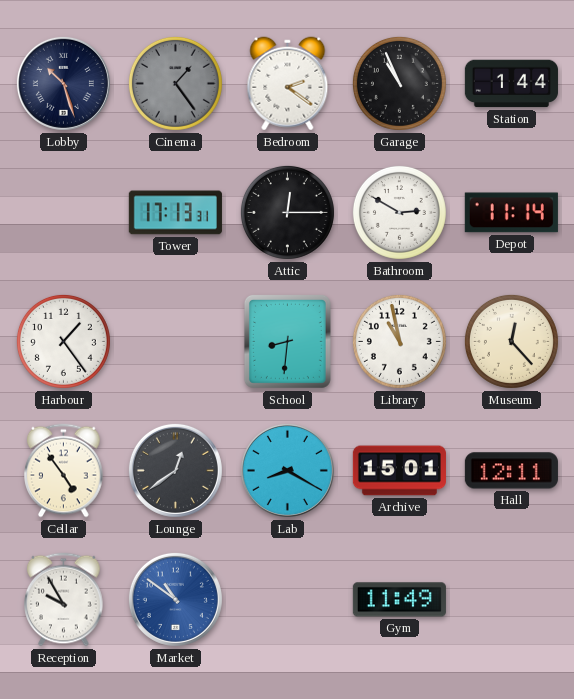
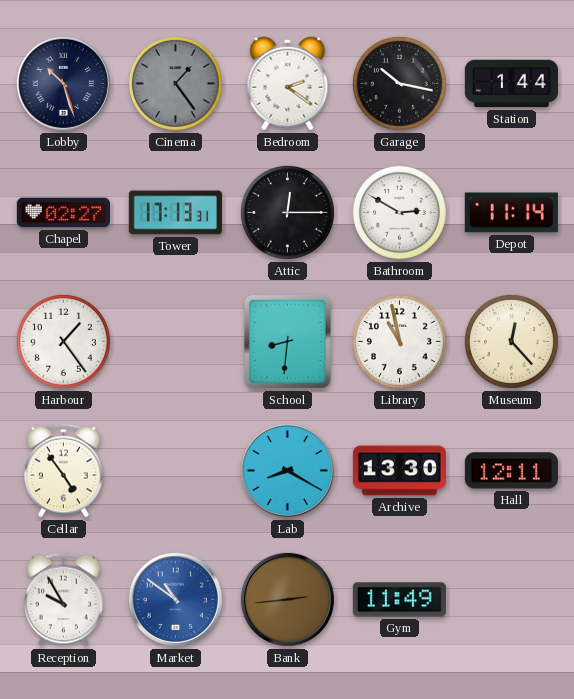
Garage: 10:56 -> 10:17 (399, 83)
Chapel: none -> 02:27 (63, 213)
Lounge: 12:39 -> none (175, 470)
Archive: 15:01 -> 13:30 (399, 471)
Bank: none -> 2:44 (287, 599)
